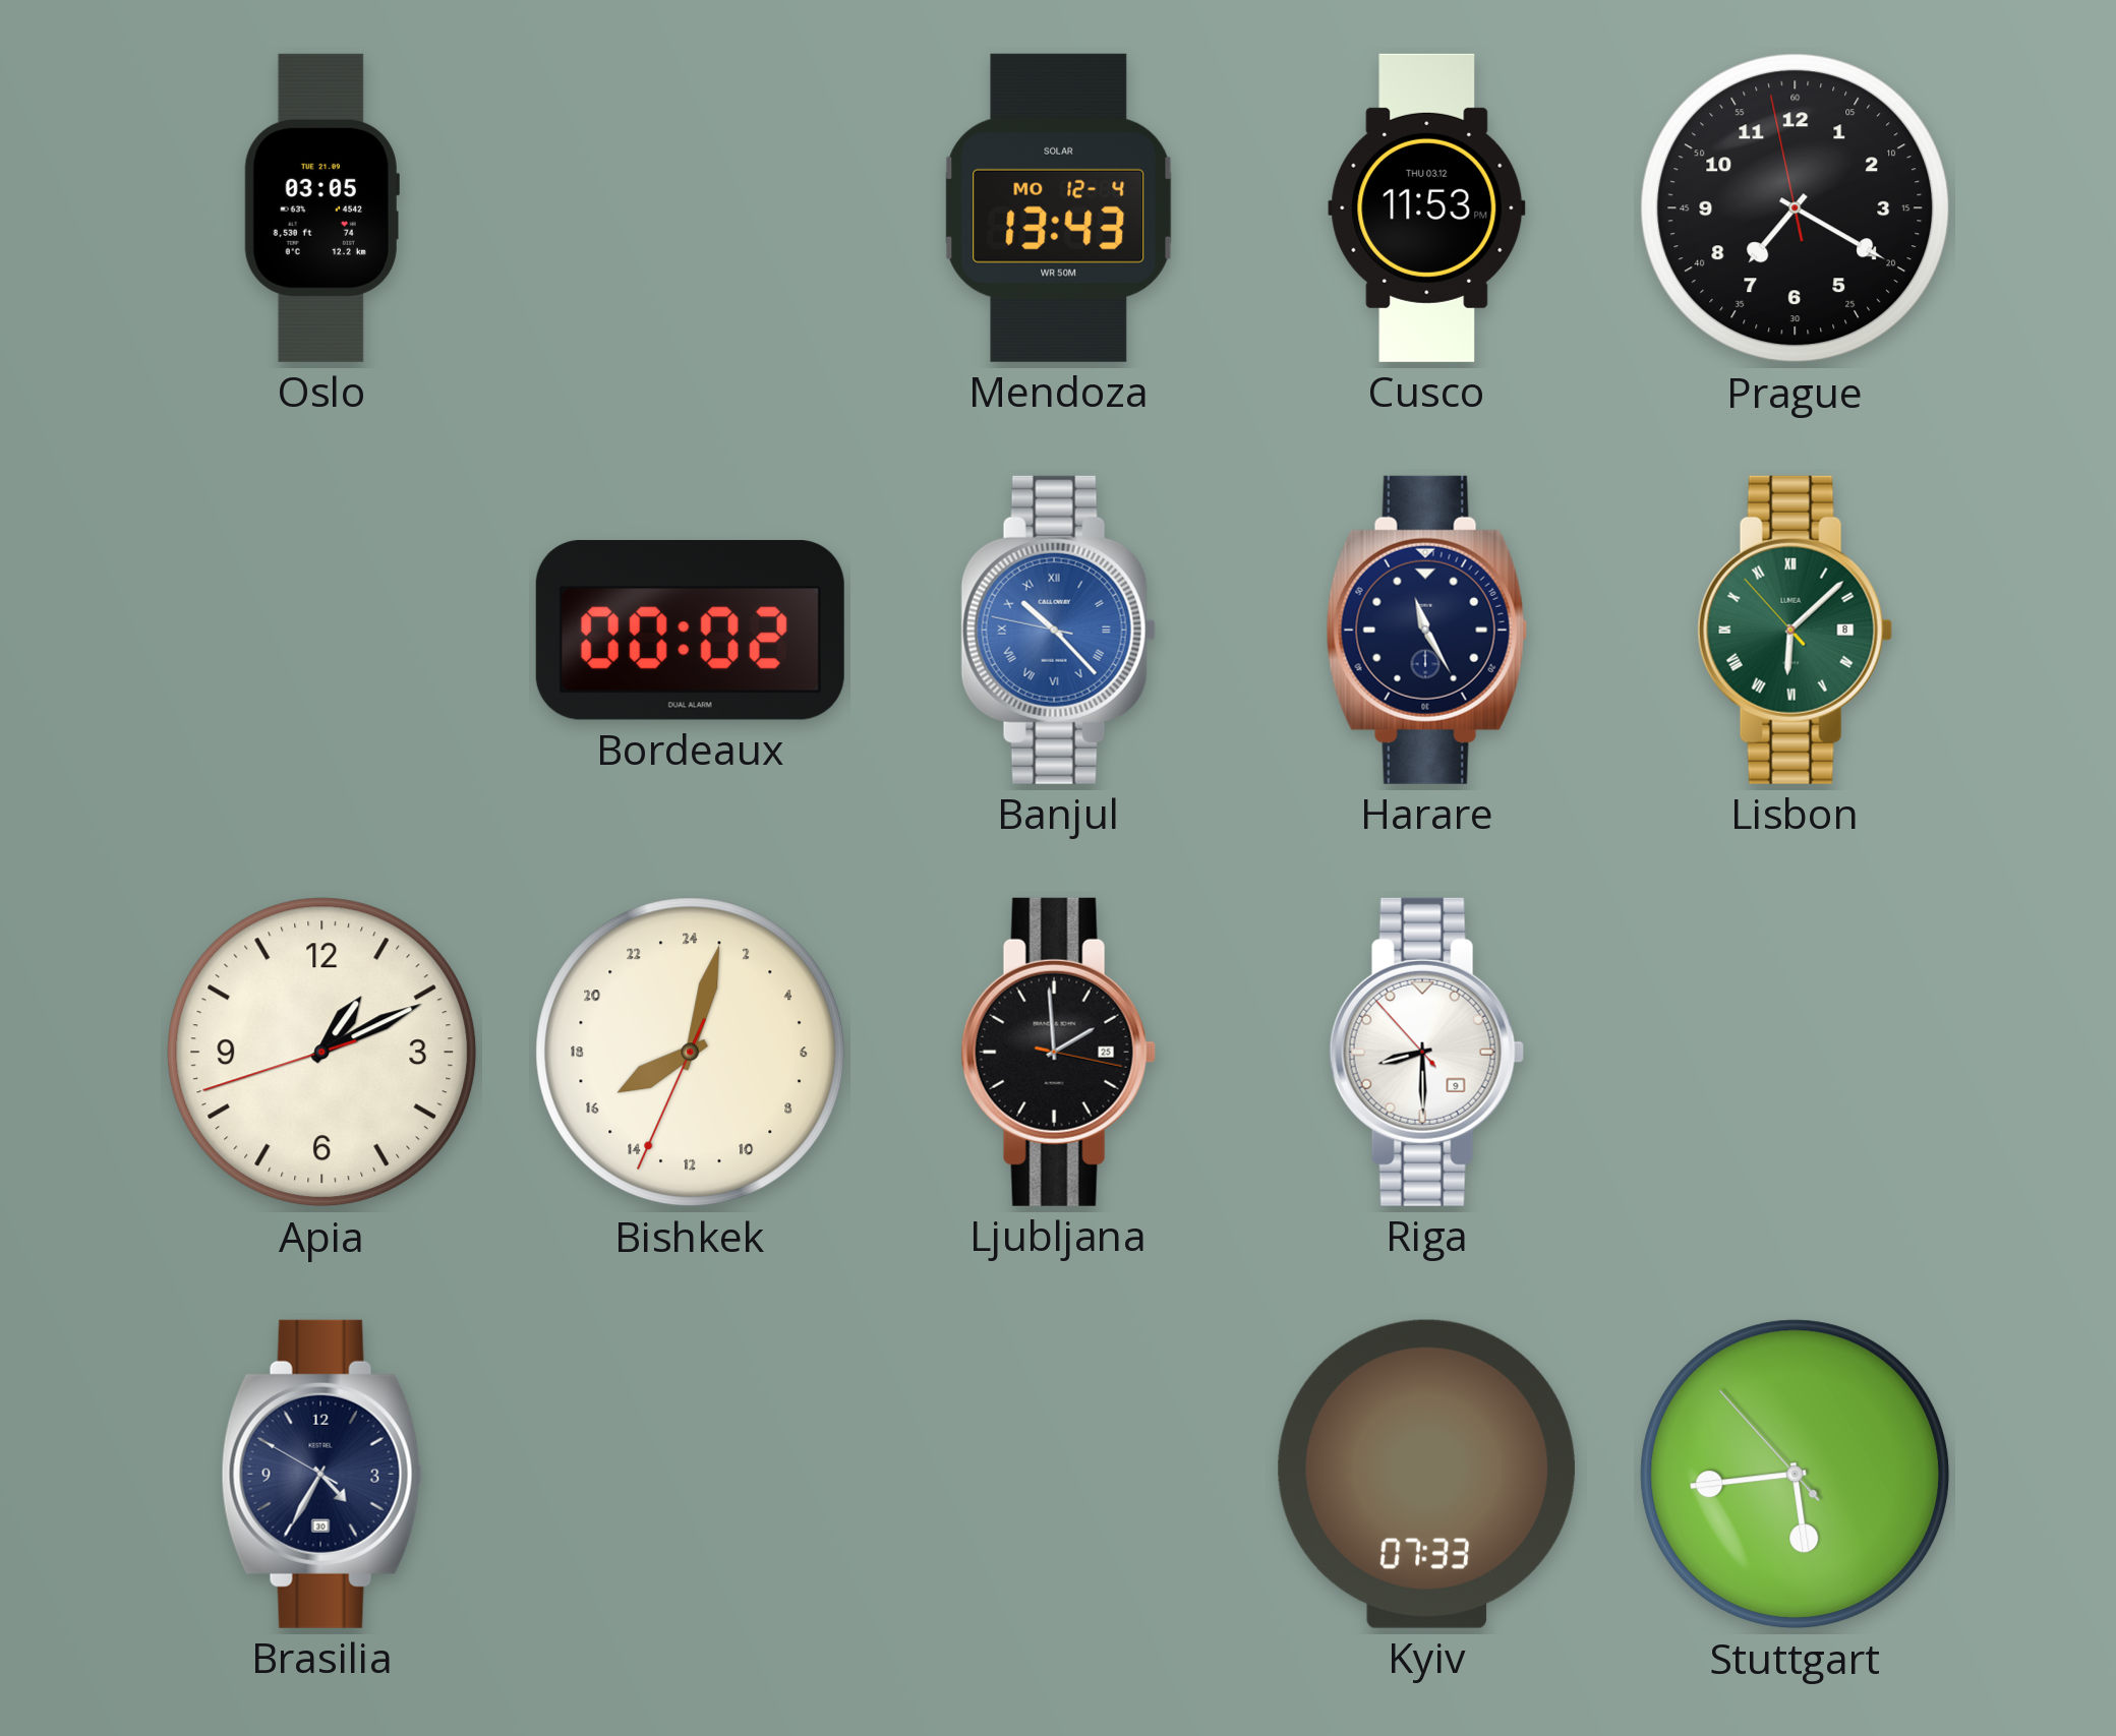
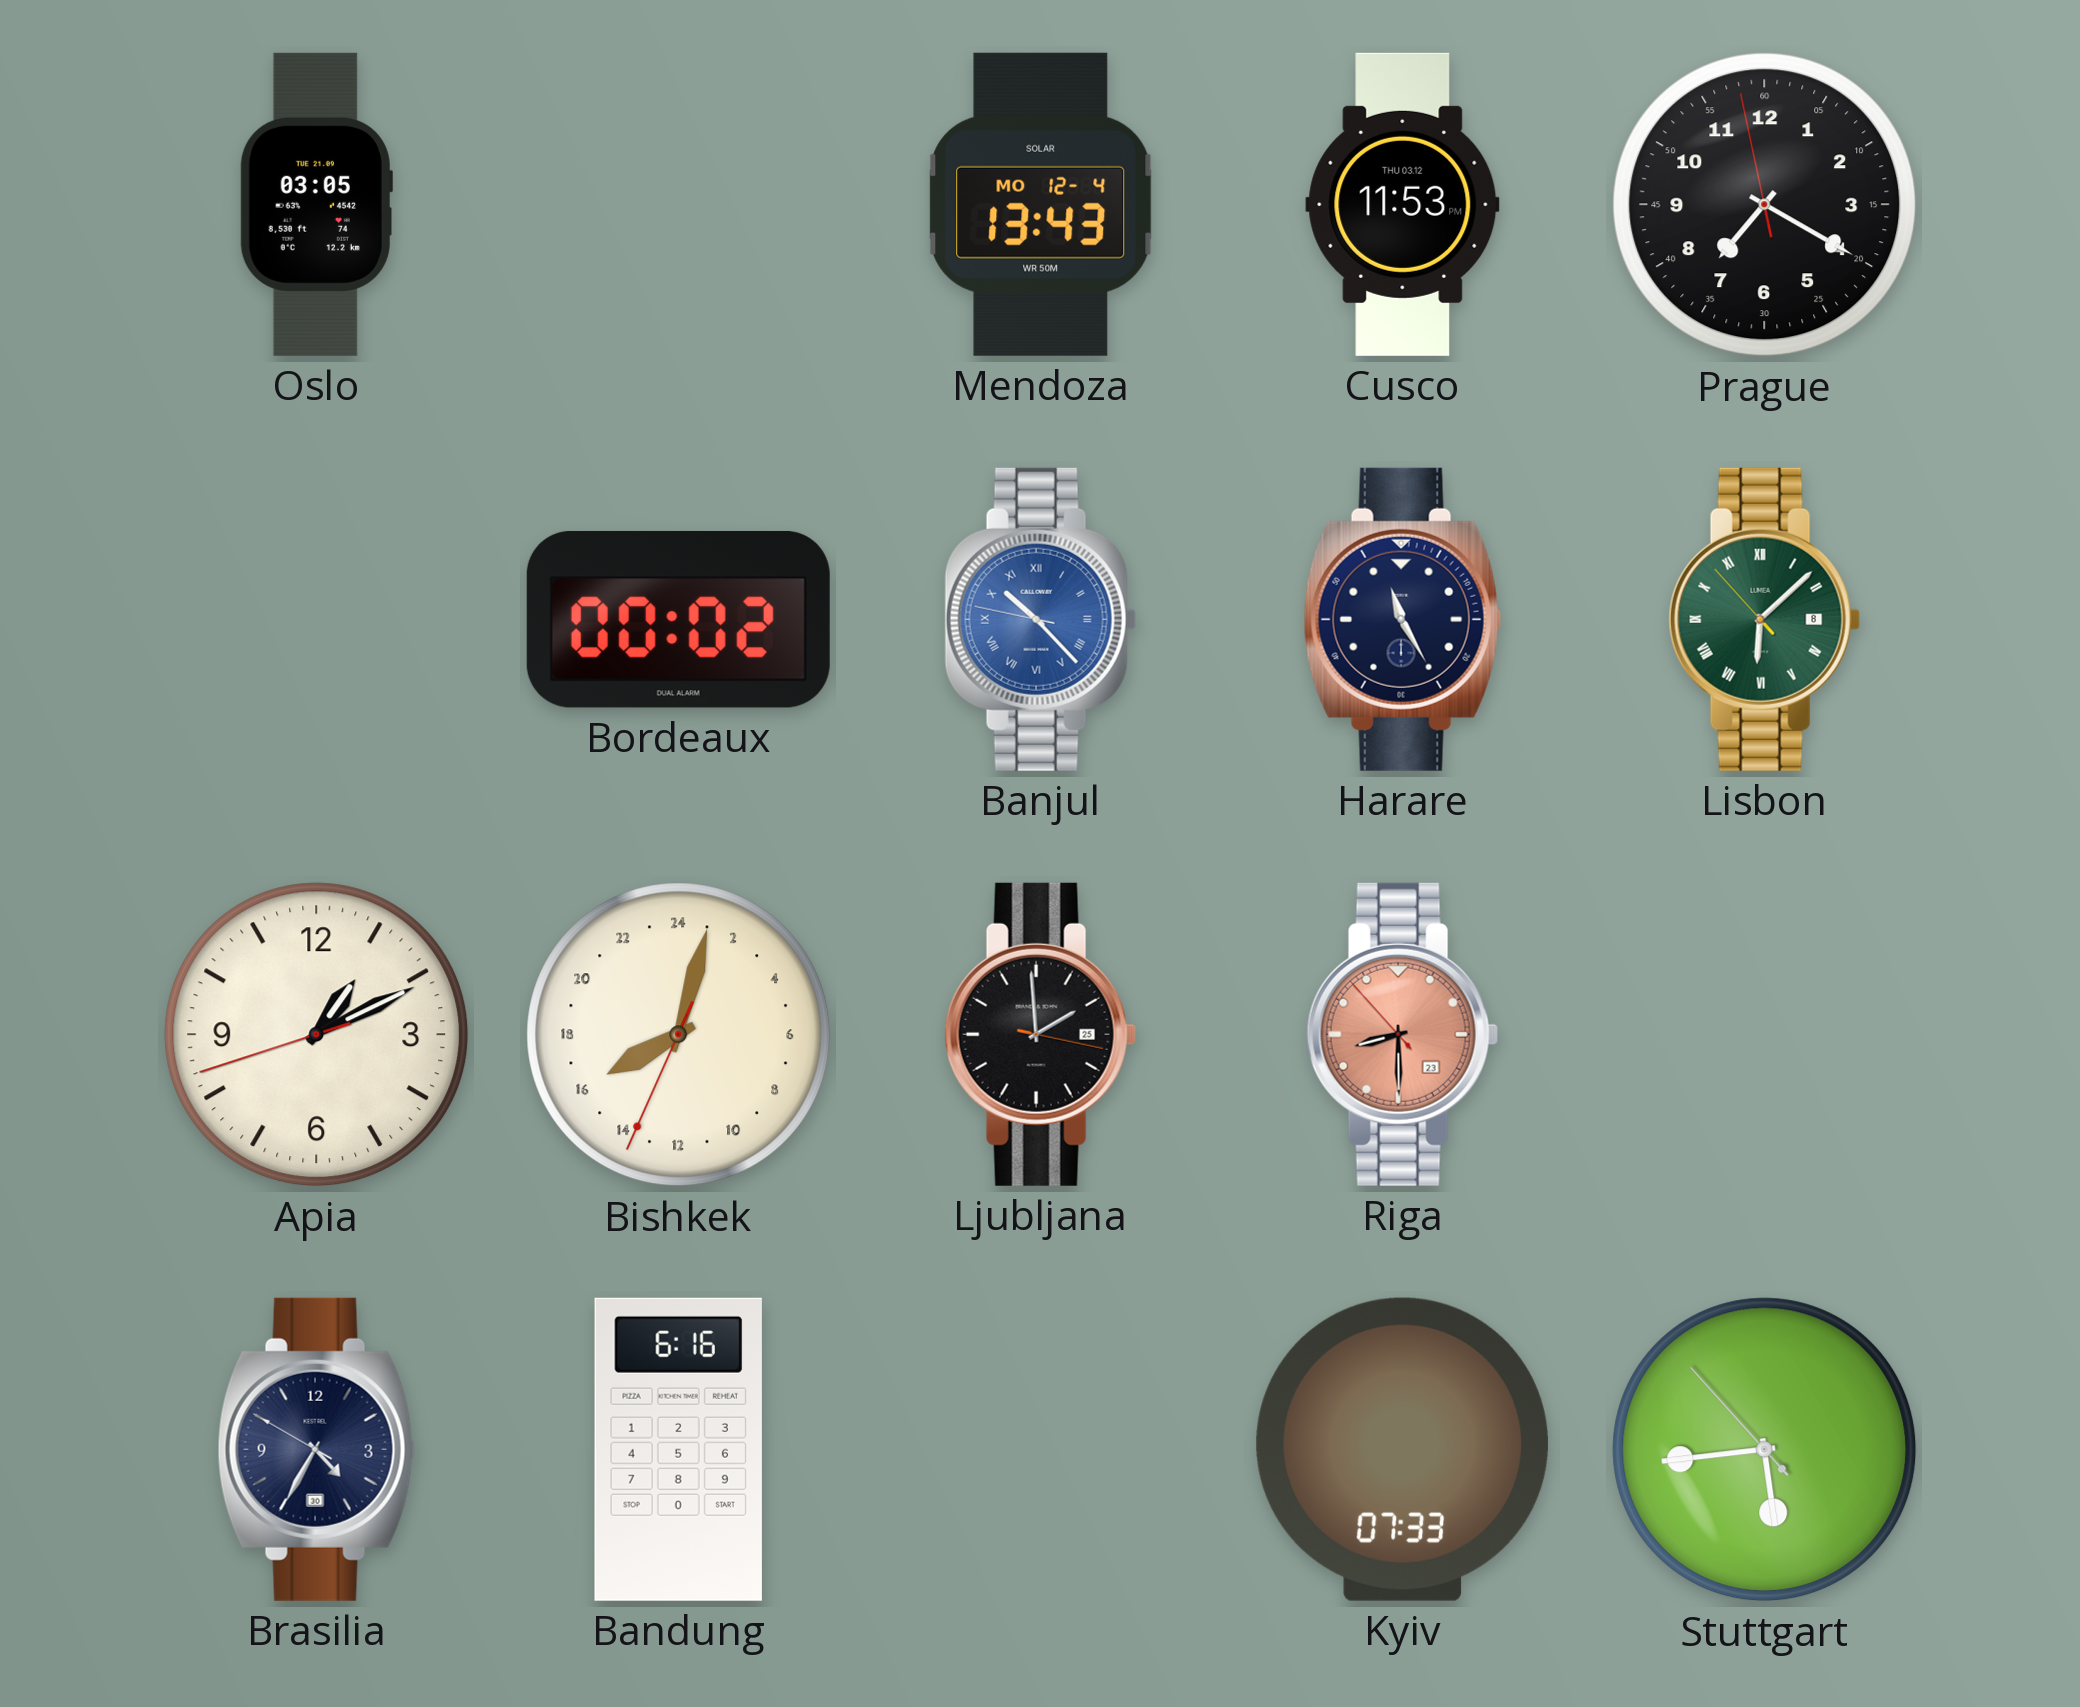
Riga date: 9 -> 23 (1402, 1034)
Riga dial: white -> salmon (1402, 1034)
Bandung: none -> 6:16 (678, 1449)
